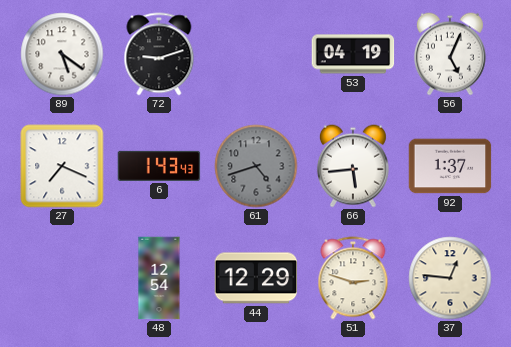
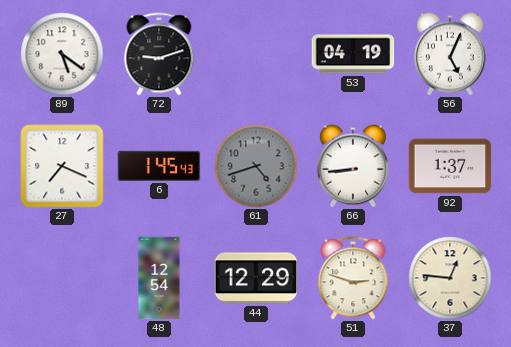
6: 1:43 -> 1:45 (159, 166)
66: 5:44 -> 8:44 (353, 166)
